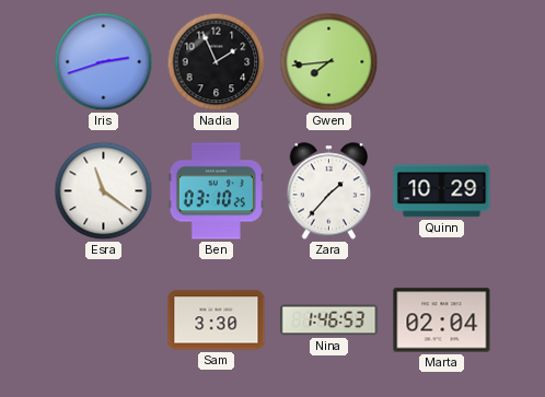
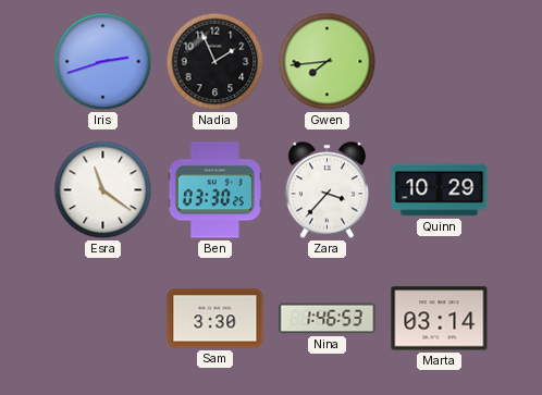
Ben: 03:10 -> 03:30 (214, 190)
Zara: 1:37 -> 3:37 (327, 190)
Marta: 02:04 -> 03:14 (440, 319)
